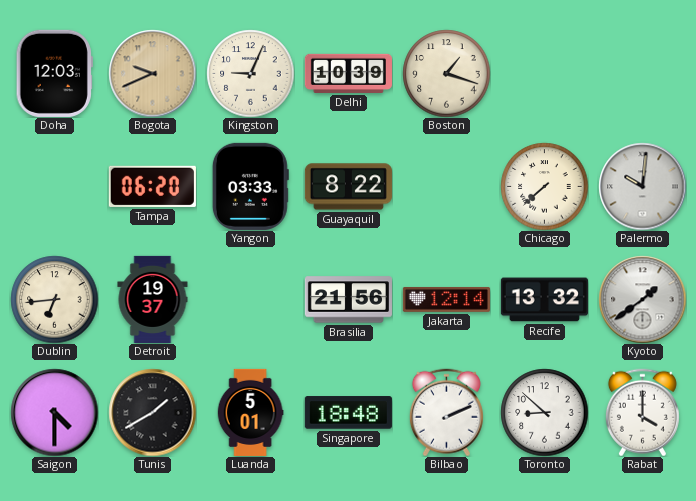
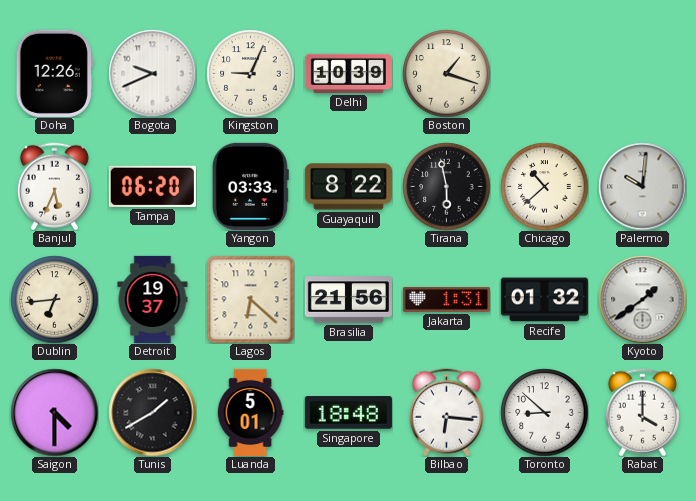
Doha: 12:03 -> 12:26 (54, 73)
Bogota dial: champagne -> white (152, 73)
Banjul: none -> 5:34 (54, 186)
Tirana: none -> 5:58 (446, 186)
Chicago: 7:38 -> 10:38 (544, 186)
Lagos: none -> 6:22 (250, 299)
Jakarta: 12:14 -> 1:31 (446, 299)
Recife: 13:32 -> 01:32 (544, 300)
Bilbao: 2:11 -> 6:16 (446, 412)
